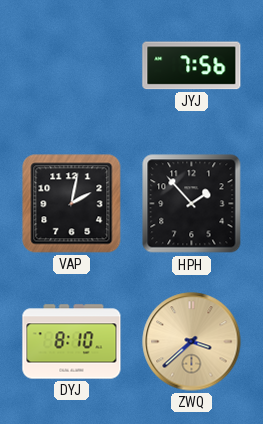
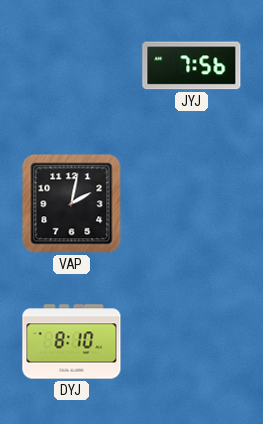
HPH: 1:53 -> none (192, 204)
ZWQ: 3:38 -> none (192, 342)
